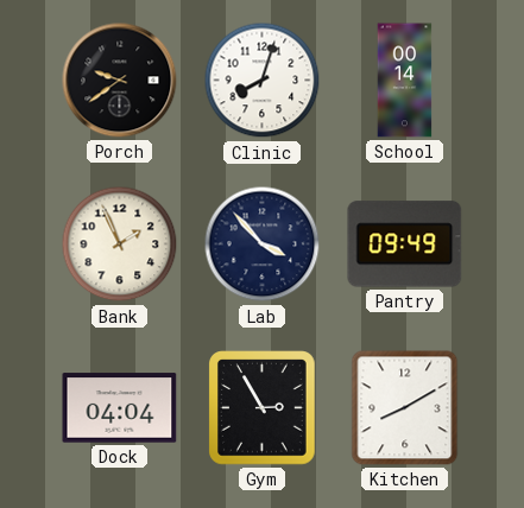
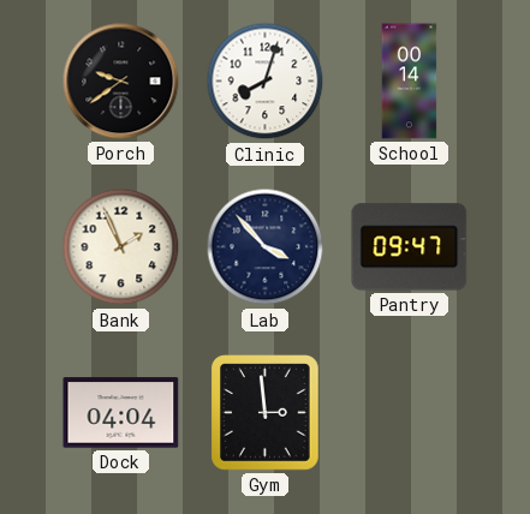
Pantry: 09:49 -> 09:47 (410, 247)
Gym: 2:55 -> 2:59 (266, 413)
Kitchen: 8:10 -> none (405, 408)
